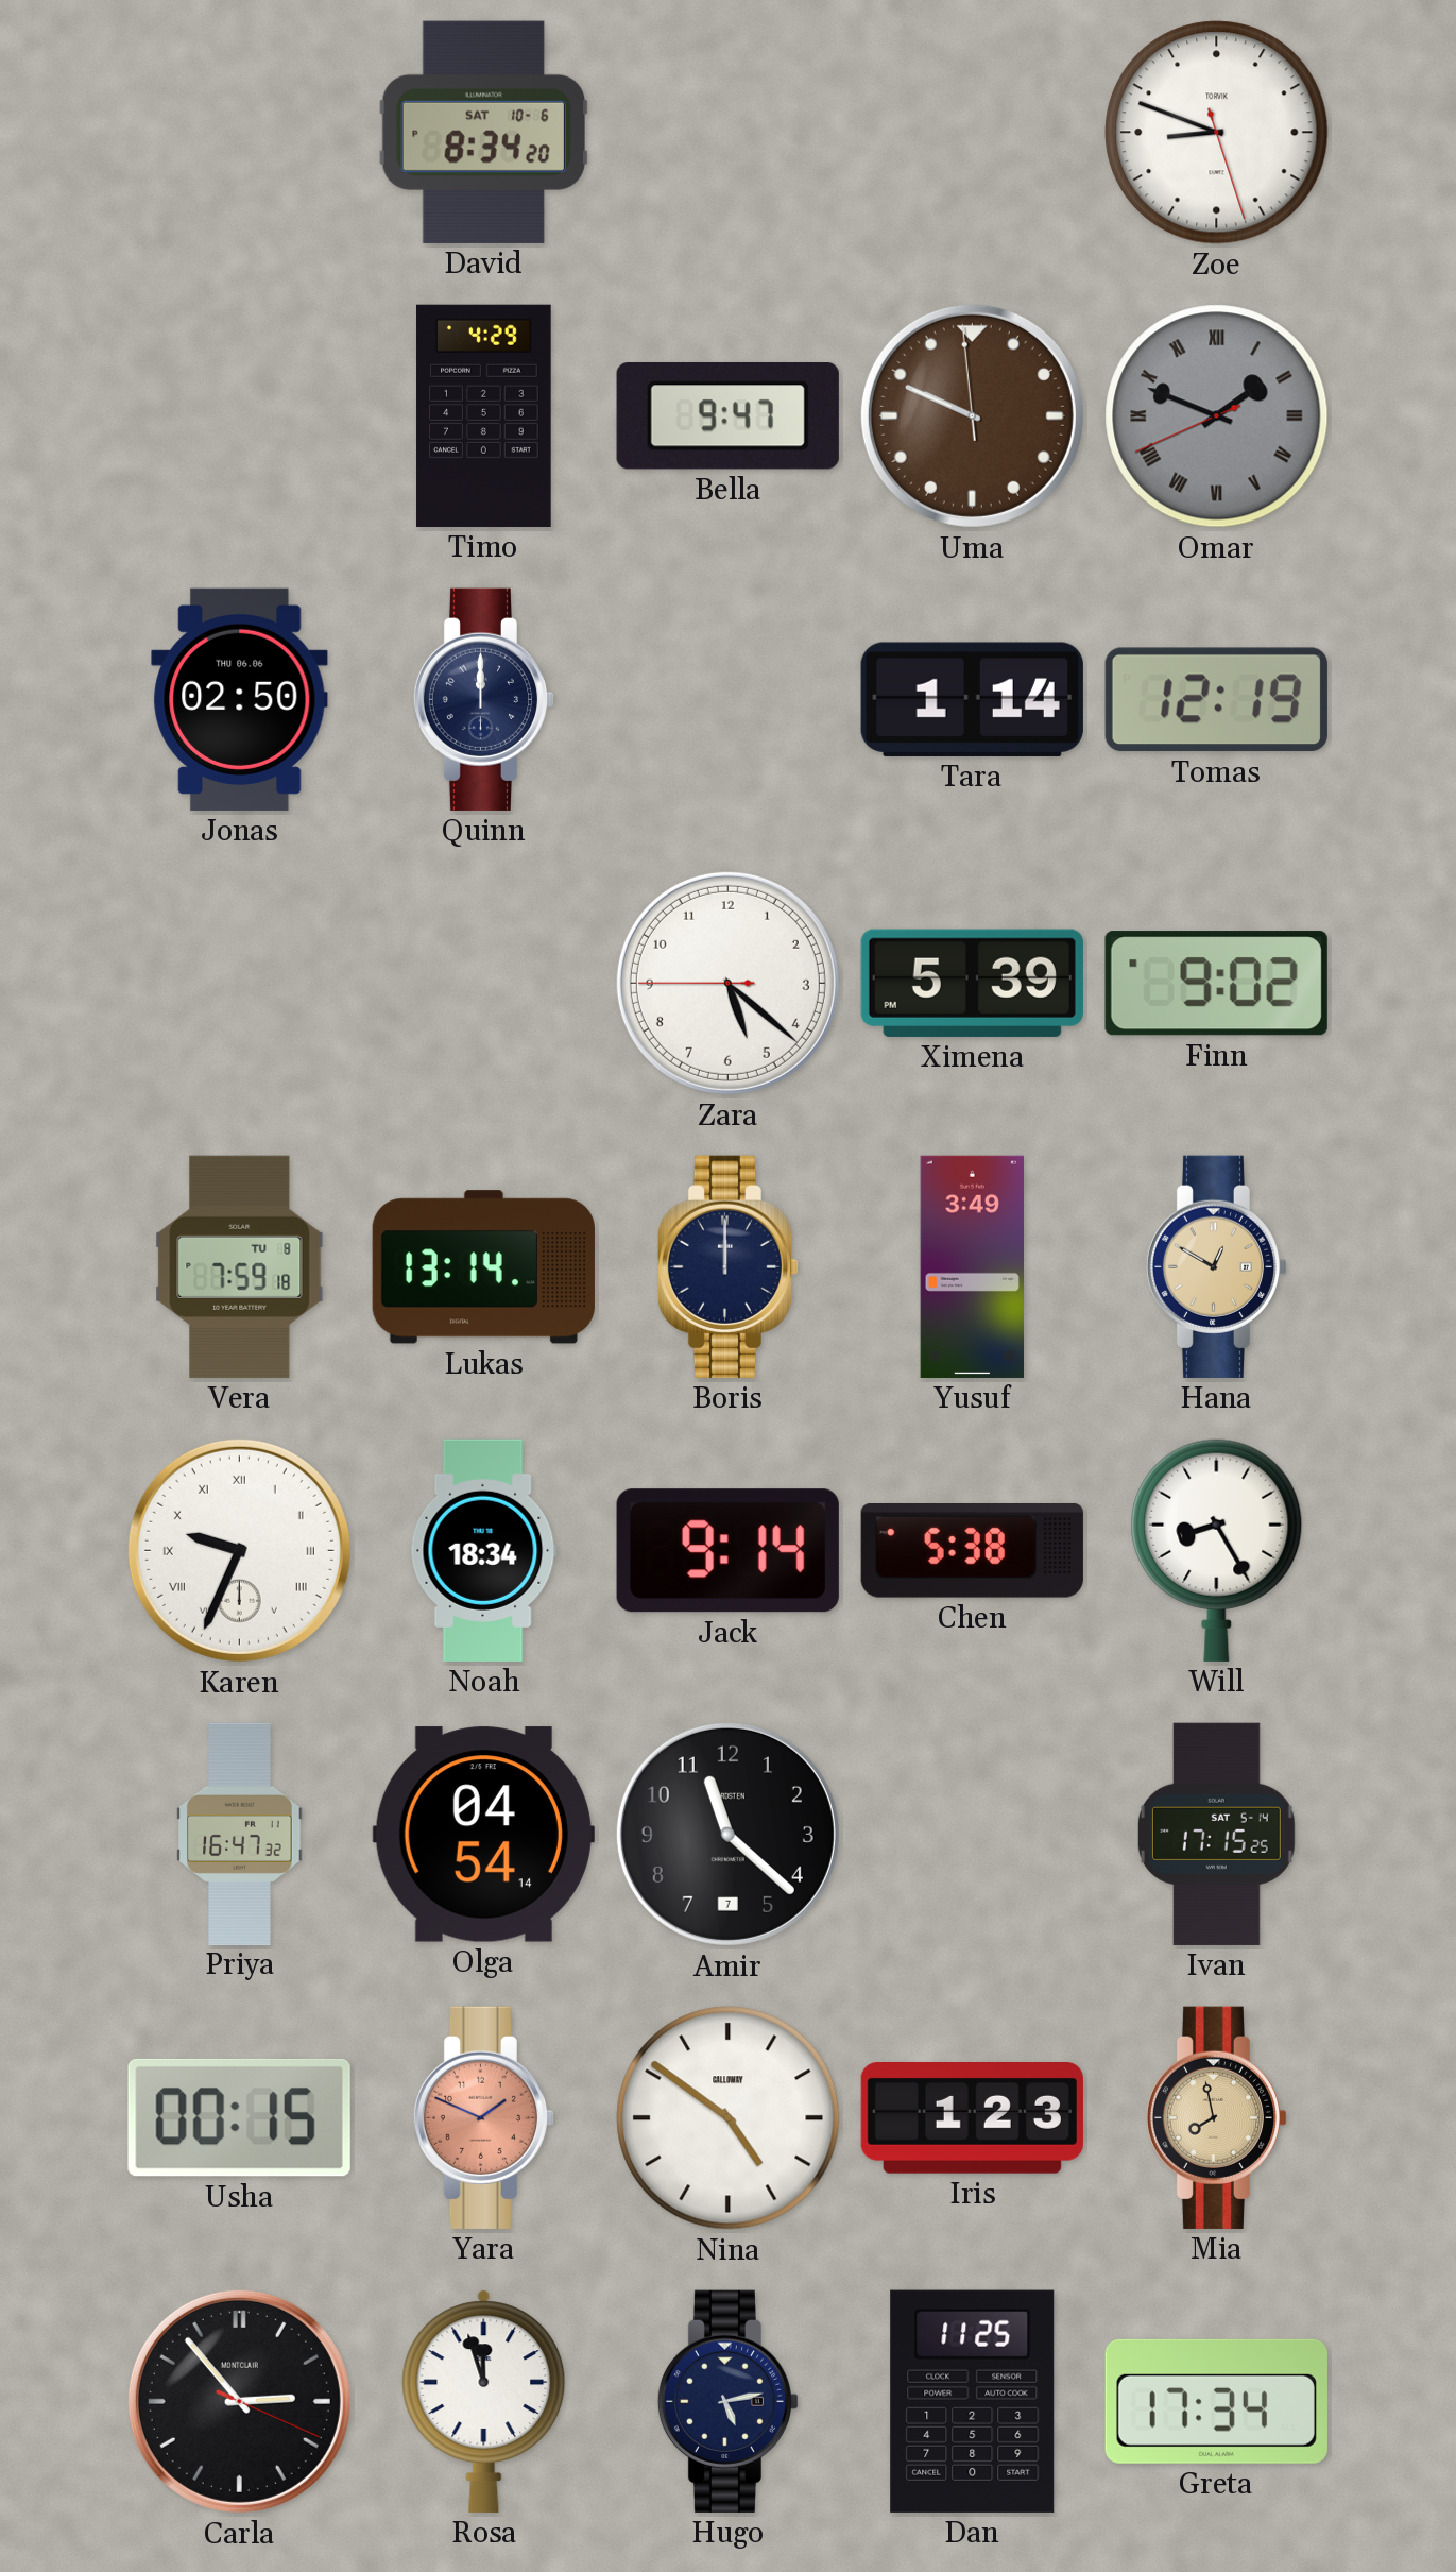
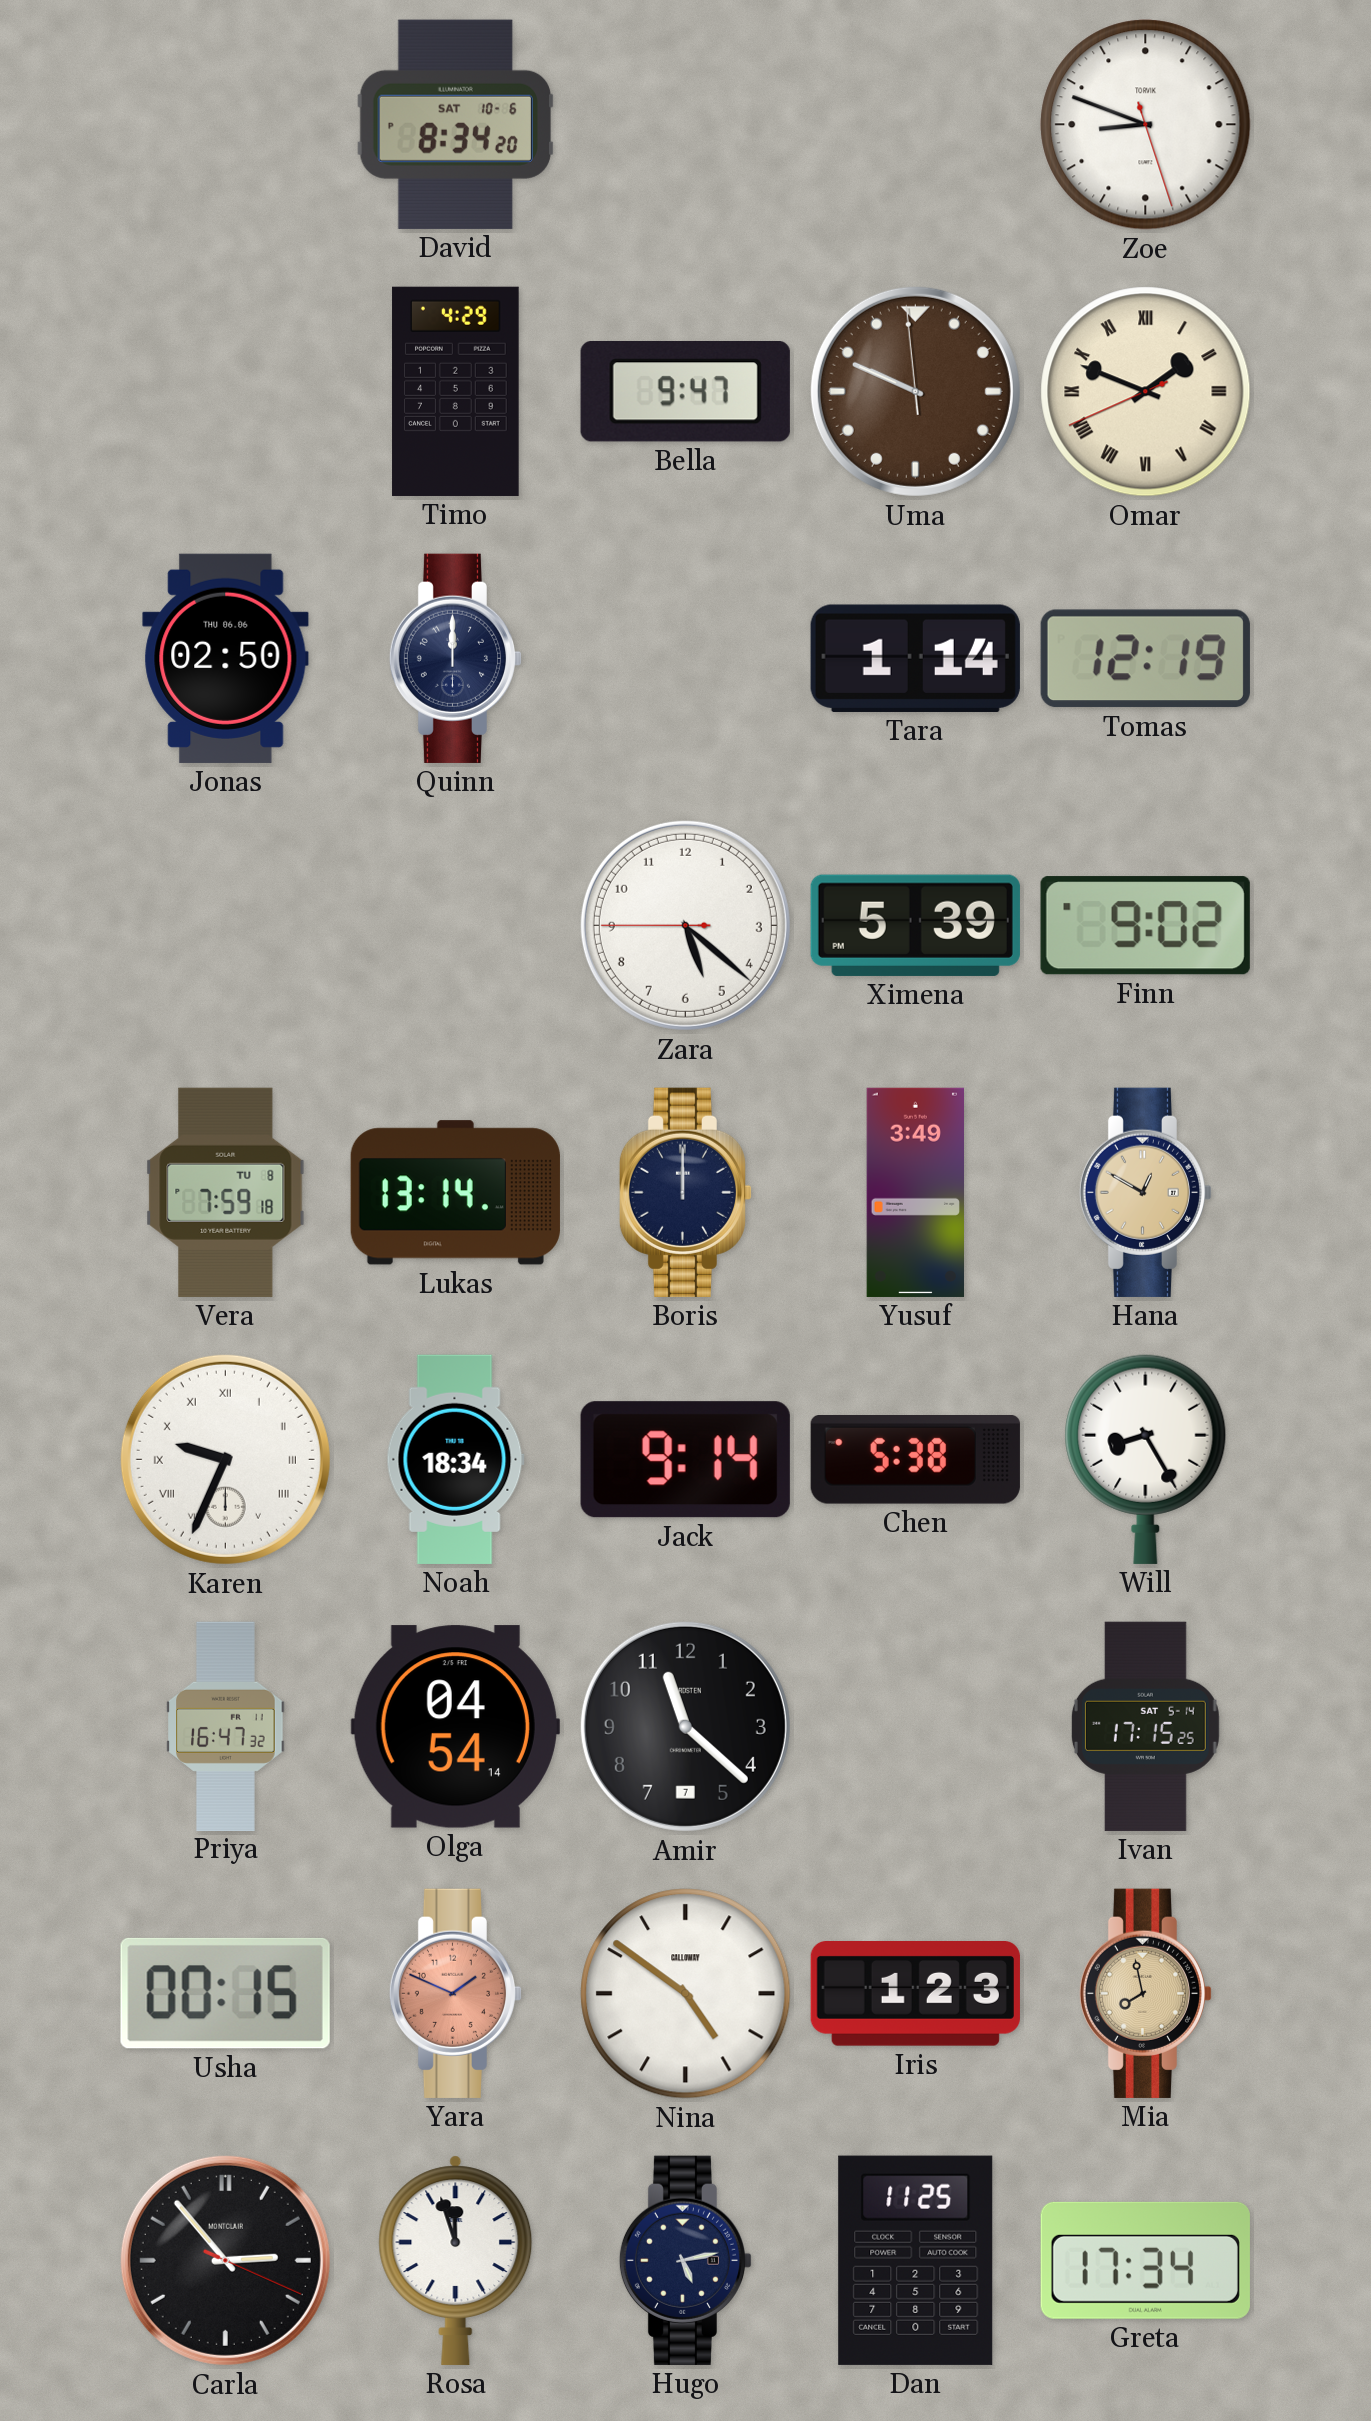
Omar dial: grey -> cream (1146, 392)
